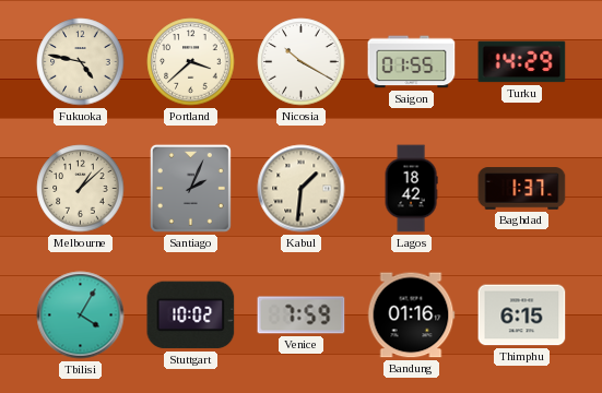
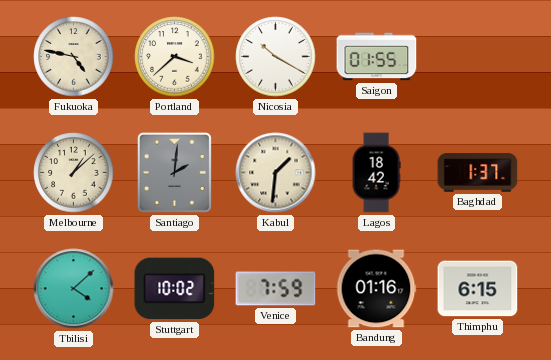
Turku: 14:29 -> none (522, 62)
Santiago: 2:04 -> 2:01 (174, 172)
Tbilisi: 4:05 -> 4:08 (74, 289)
